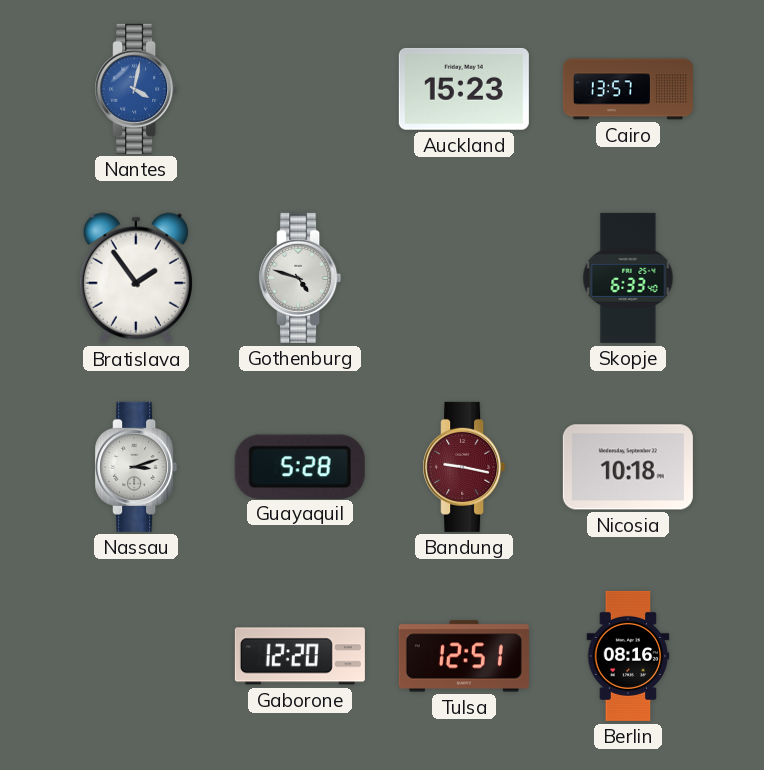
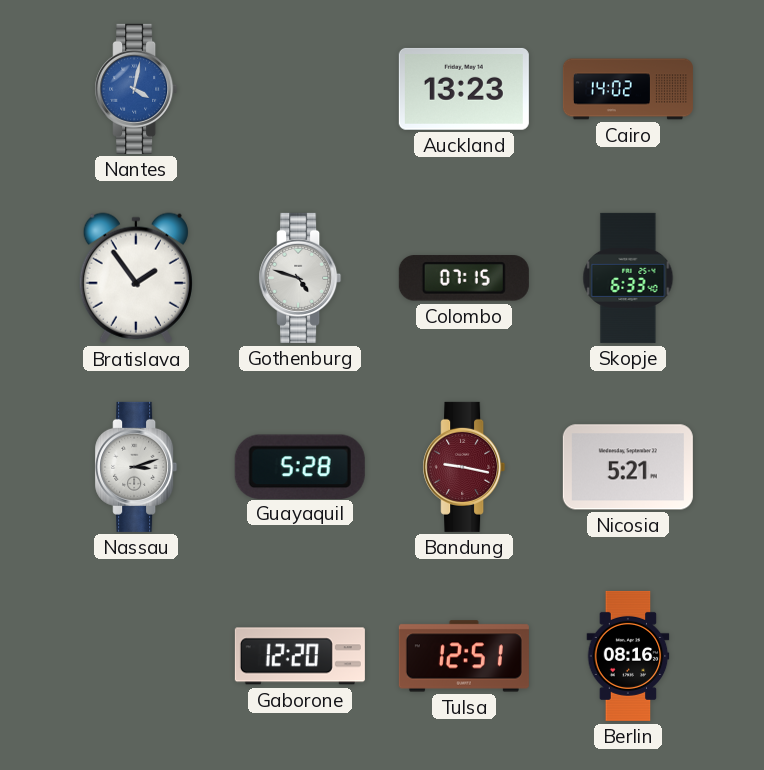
Auckland: 15:23 -> 13:23 (464, 89)
Cairo: 13:57 -> 14:02 (628, 89)
Colombo: none -> 07:15 (464, 278)
Nicosia: 10:18 -> 5:21 (628, 467)
